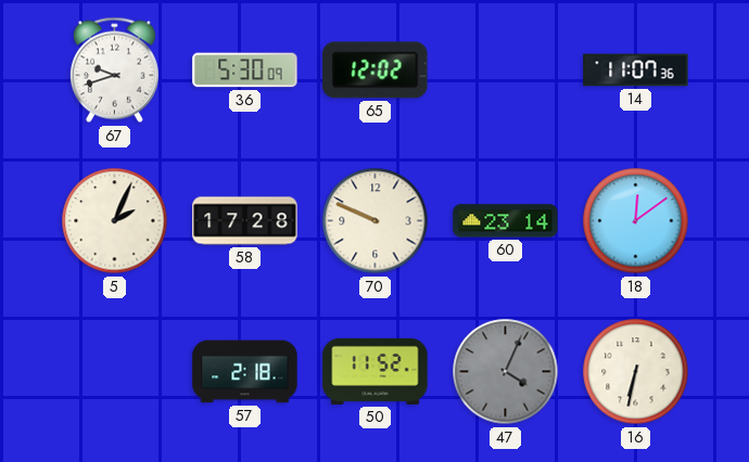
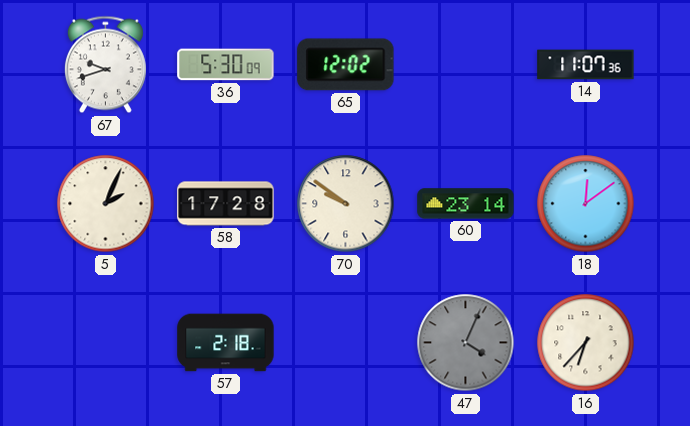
70: 9:49 -> 9:51 (346, 204)
50: 11:52 -> none (376, 371)
16: 6:32 -> 6:37 (586, 343)
